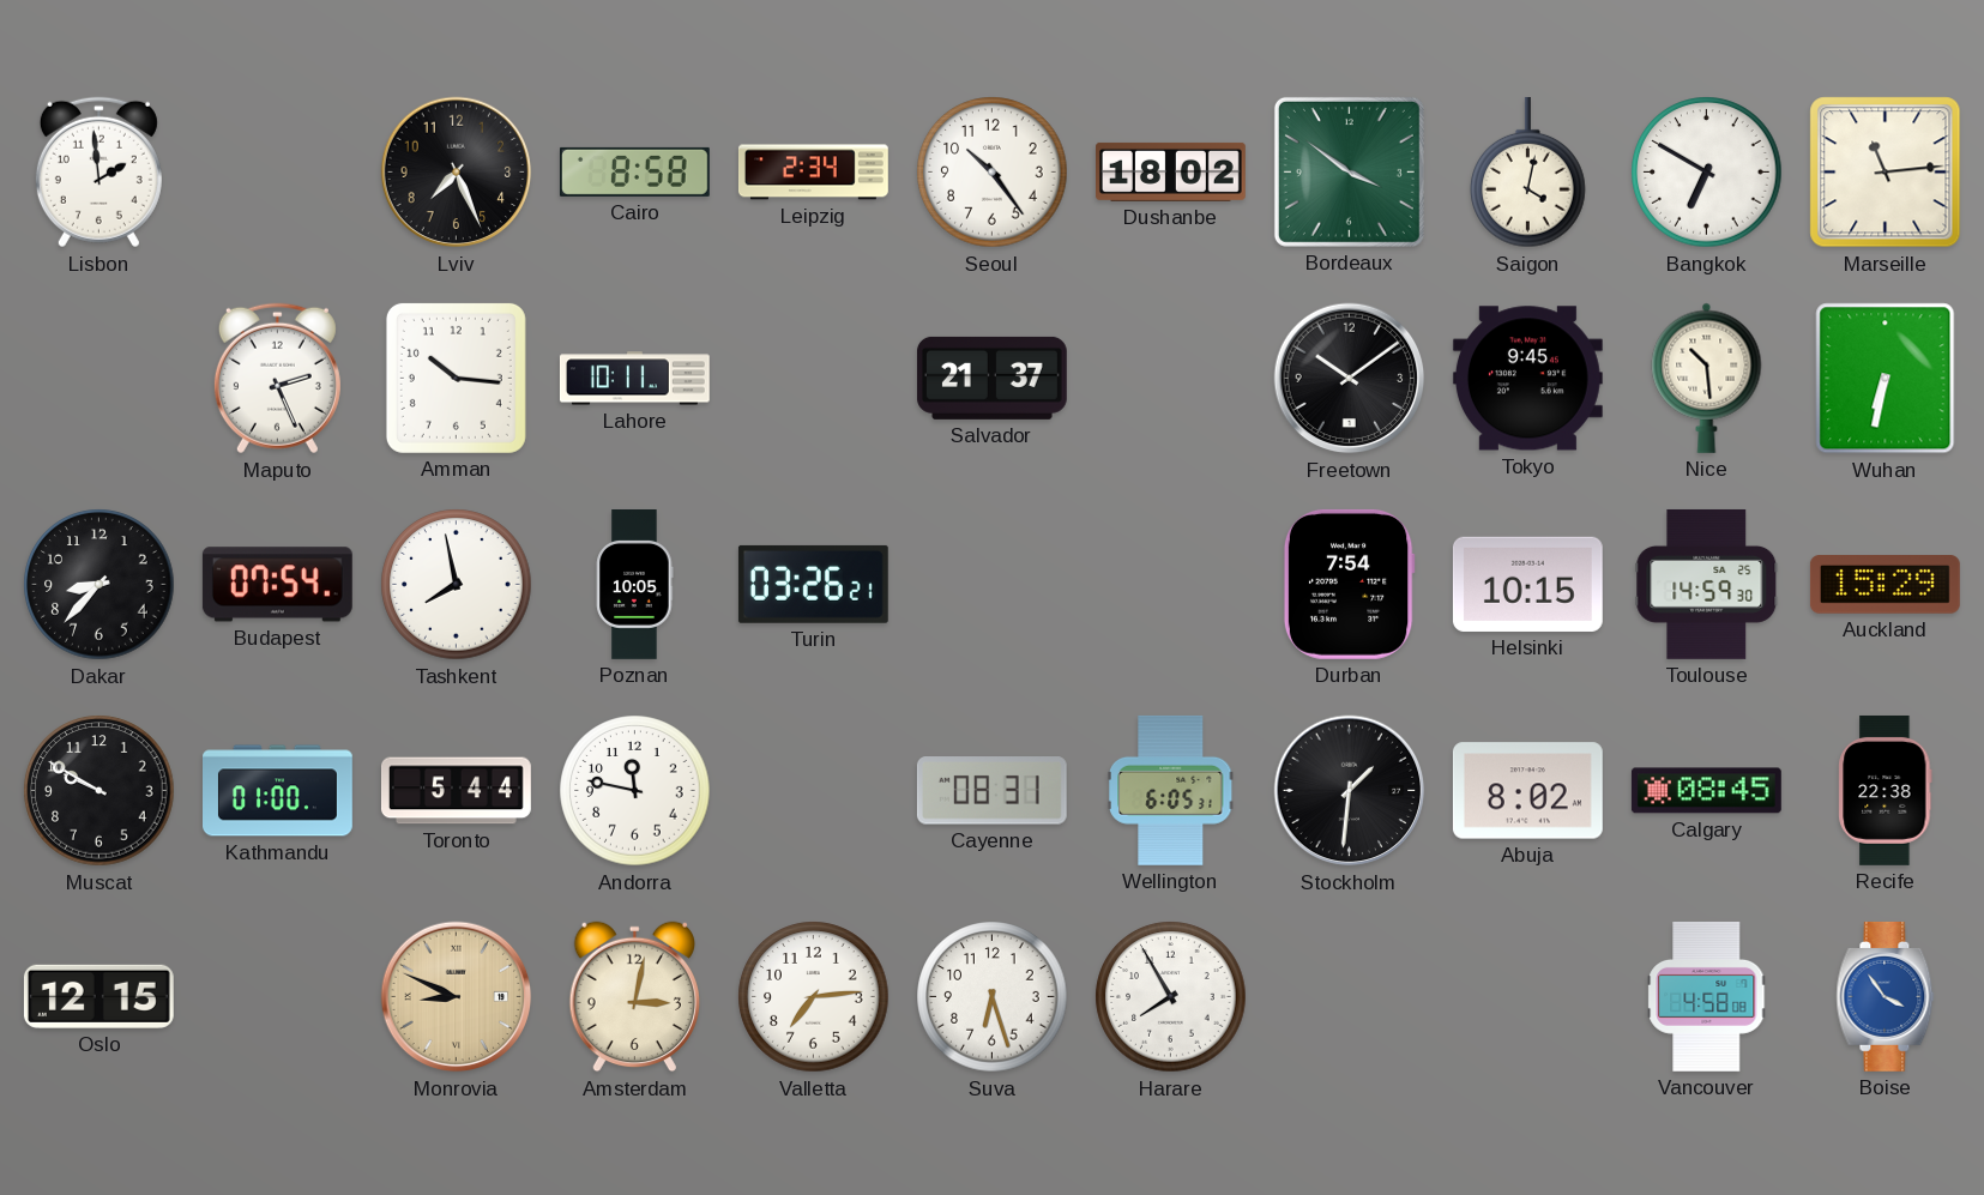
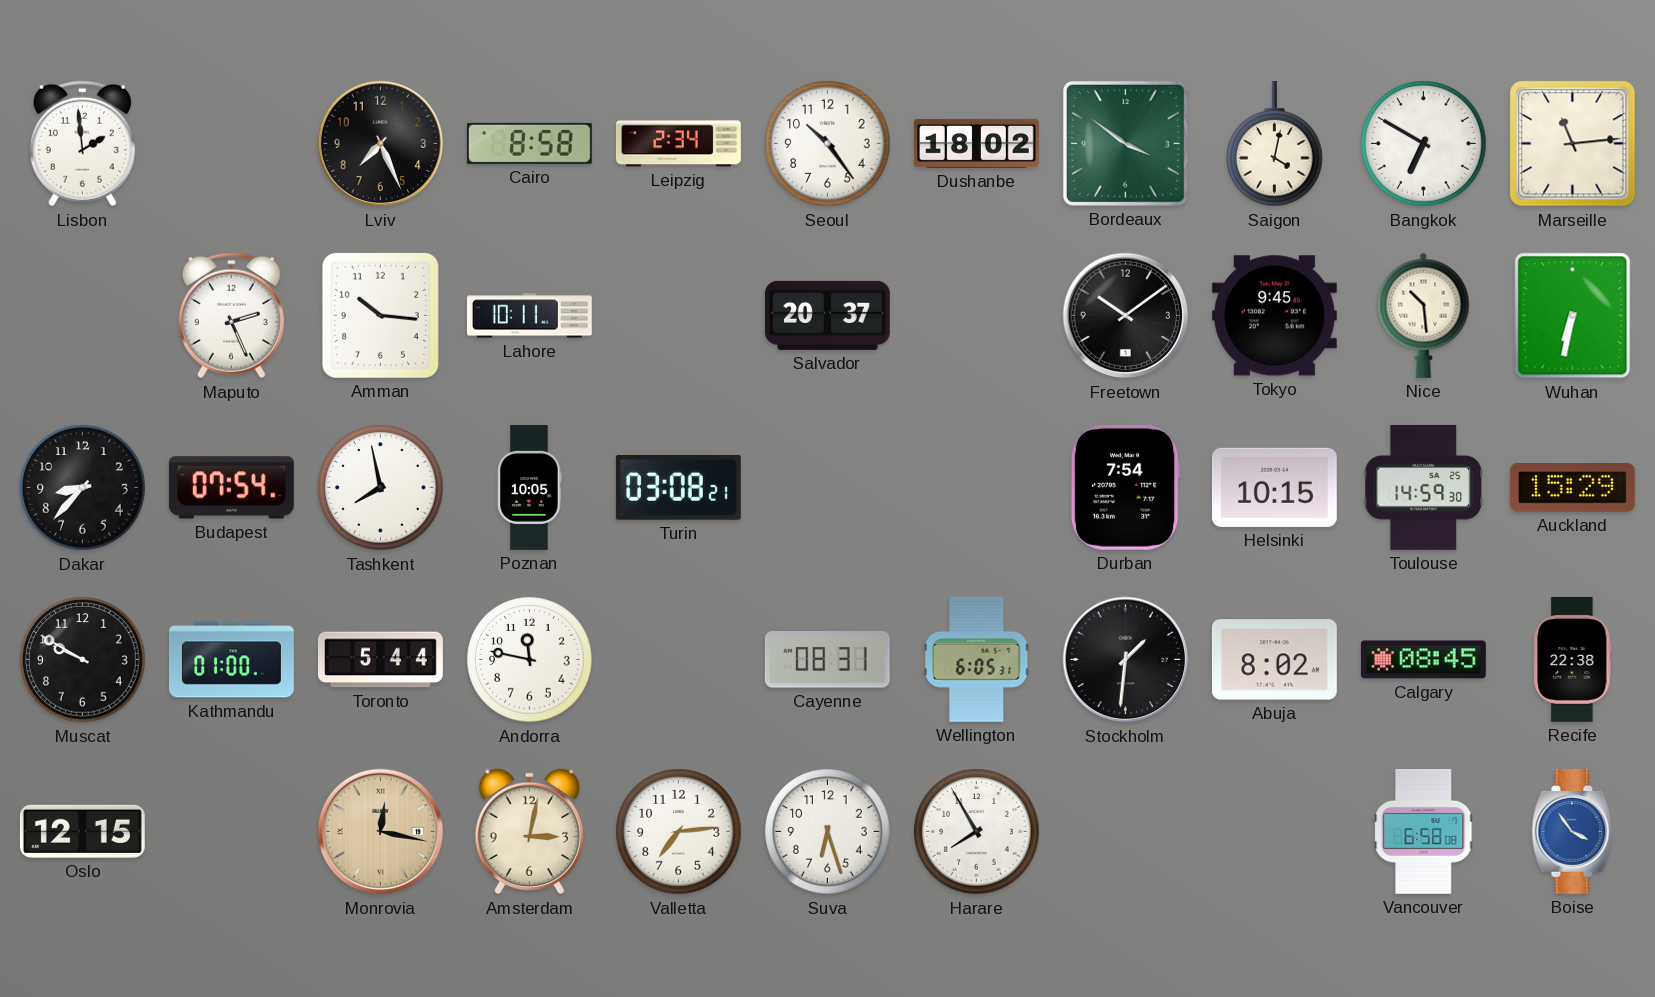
Salvador: 21:37 -> 20:37 (827, 315)
Turin: 03:26 -> 03:08 (678, 487)
Monrovia: 8:49 -> 12:17 (381, 832)
Vancouver: 4:58 -> 6:58 (1424, 831)
